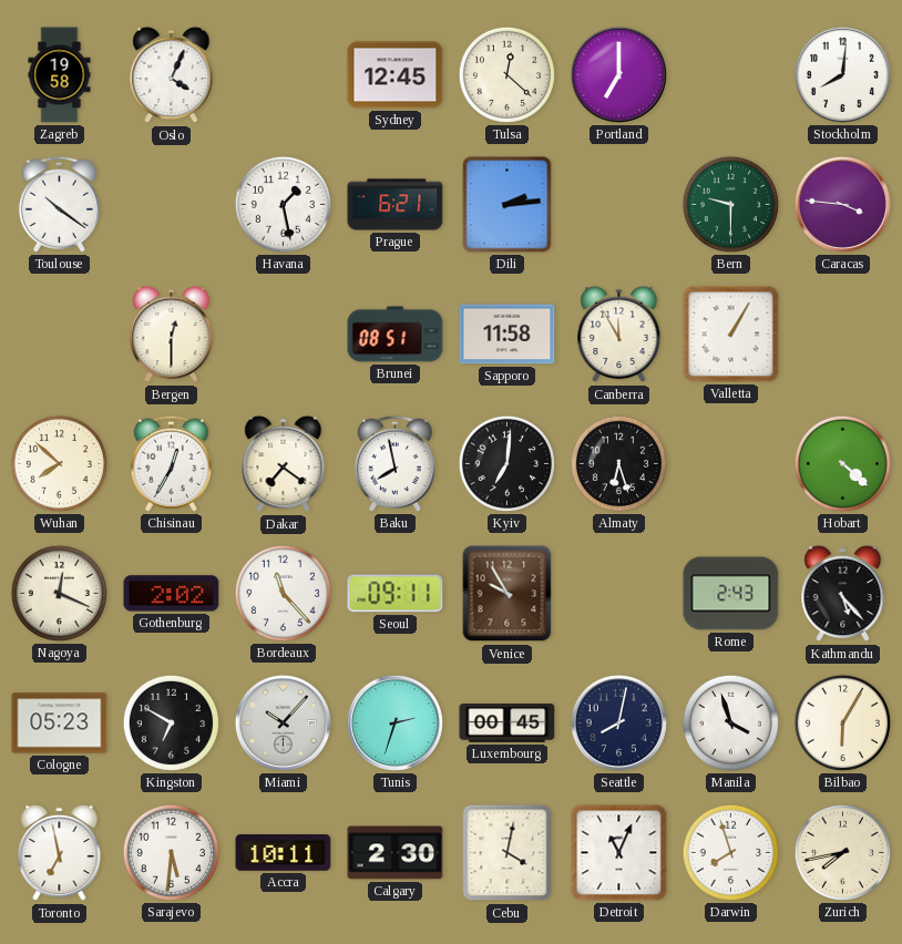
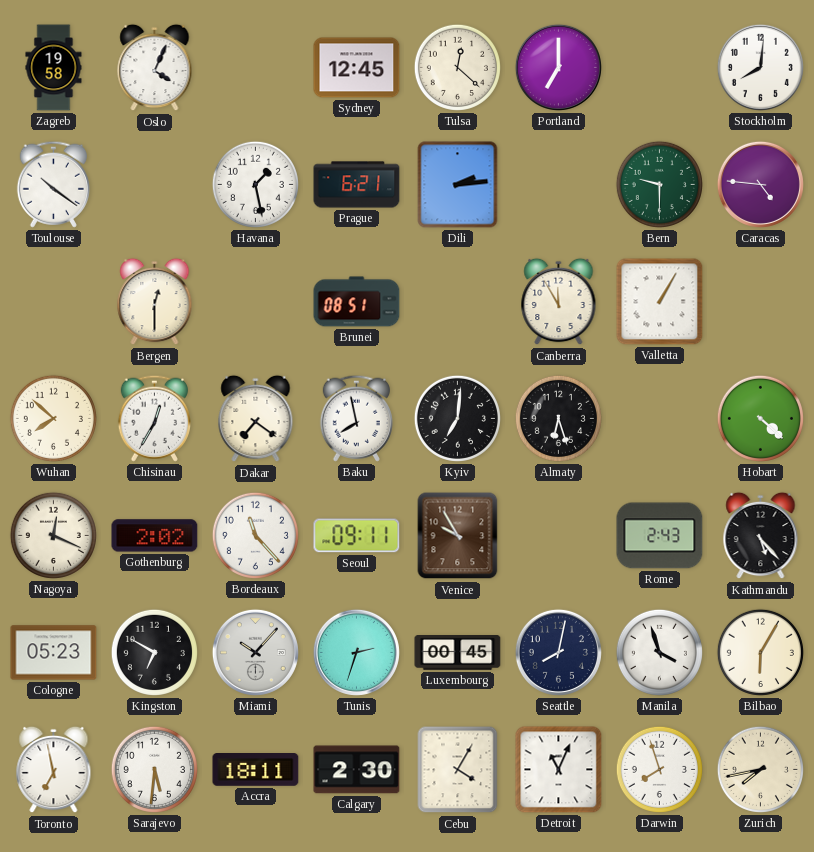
Caracas: 3:46 -> 4:46 (760, 184)
Sapporo: 11:58 -> none (508, 335)
Accra: 10:11 -> 18:11 (256, 770)
Cebu: 4:02 -> 4:05 (458, 770)
